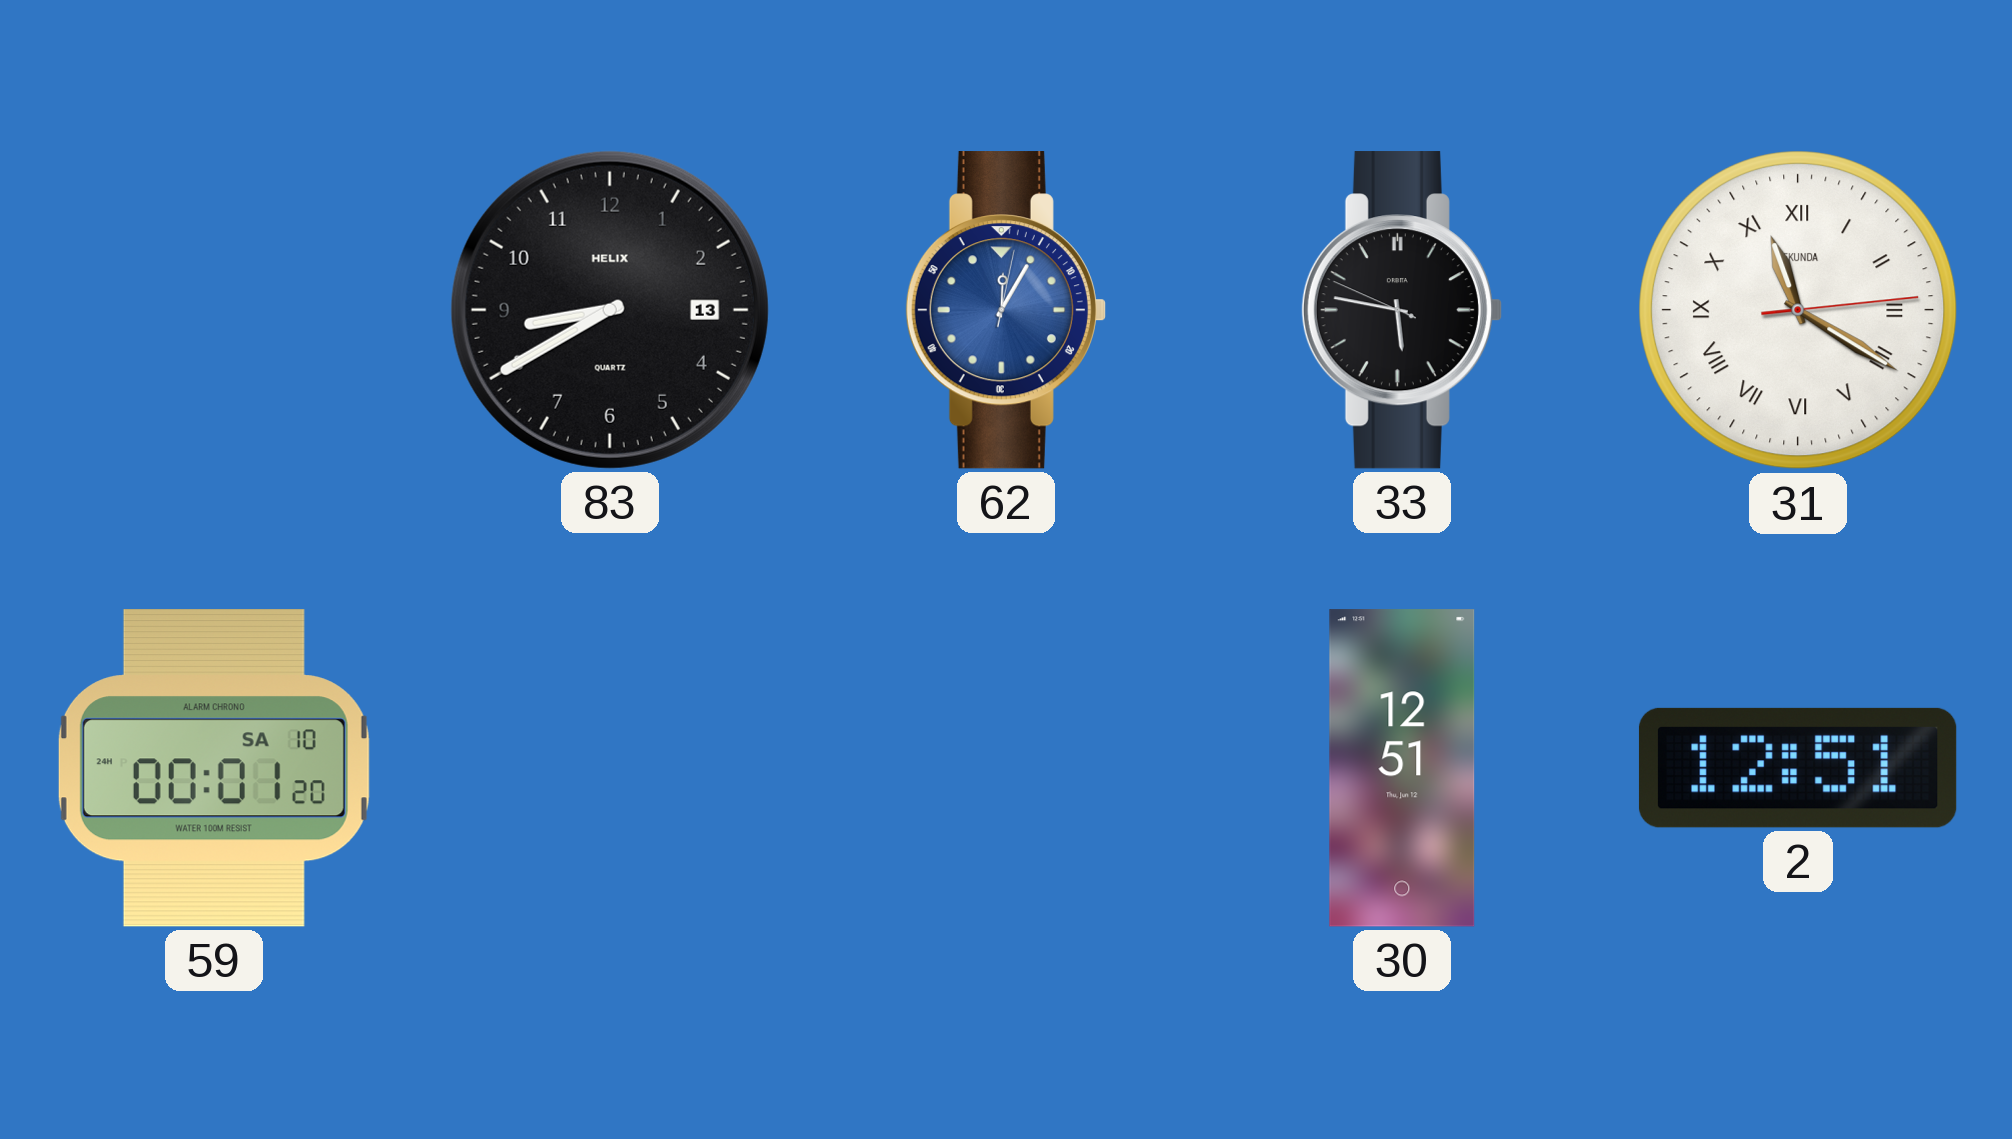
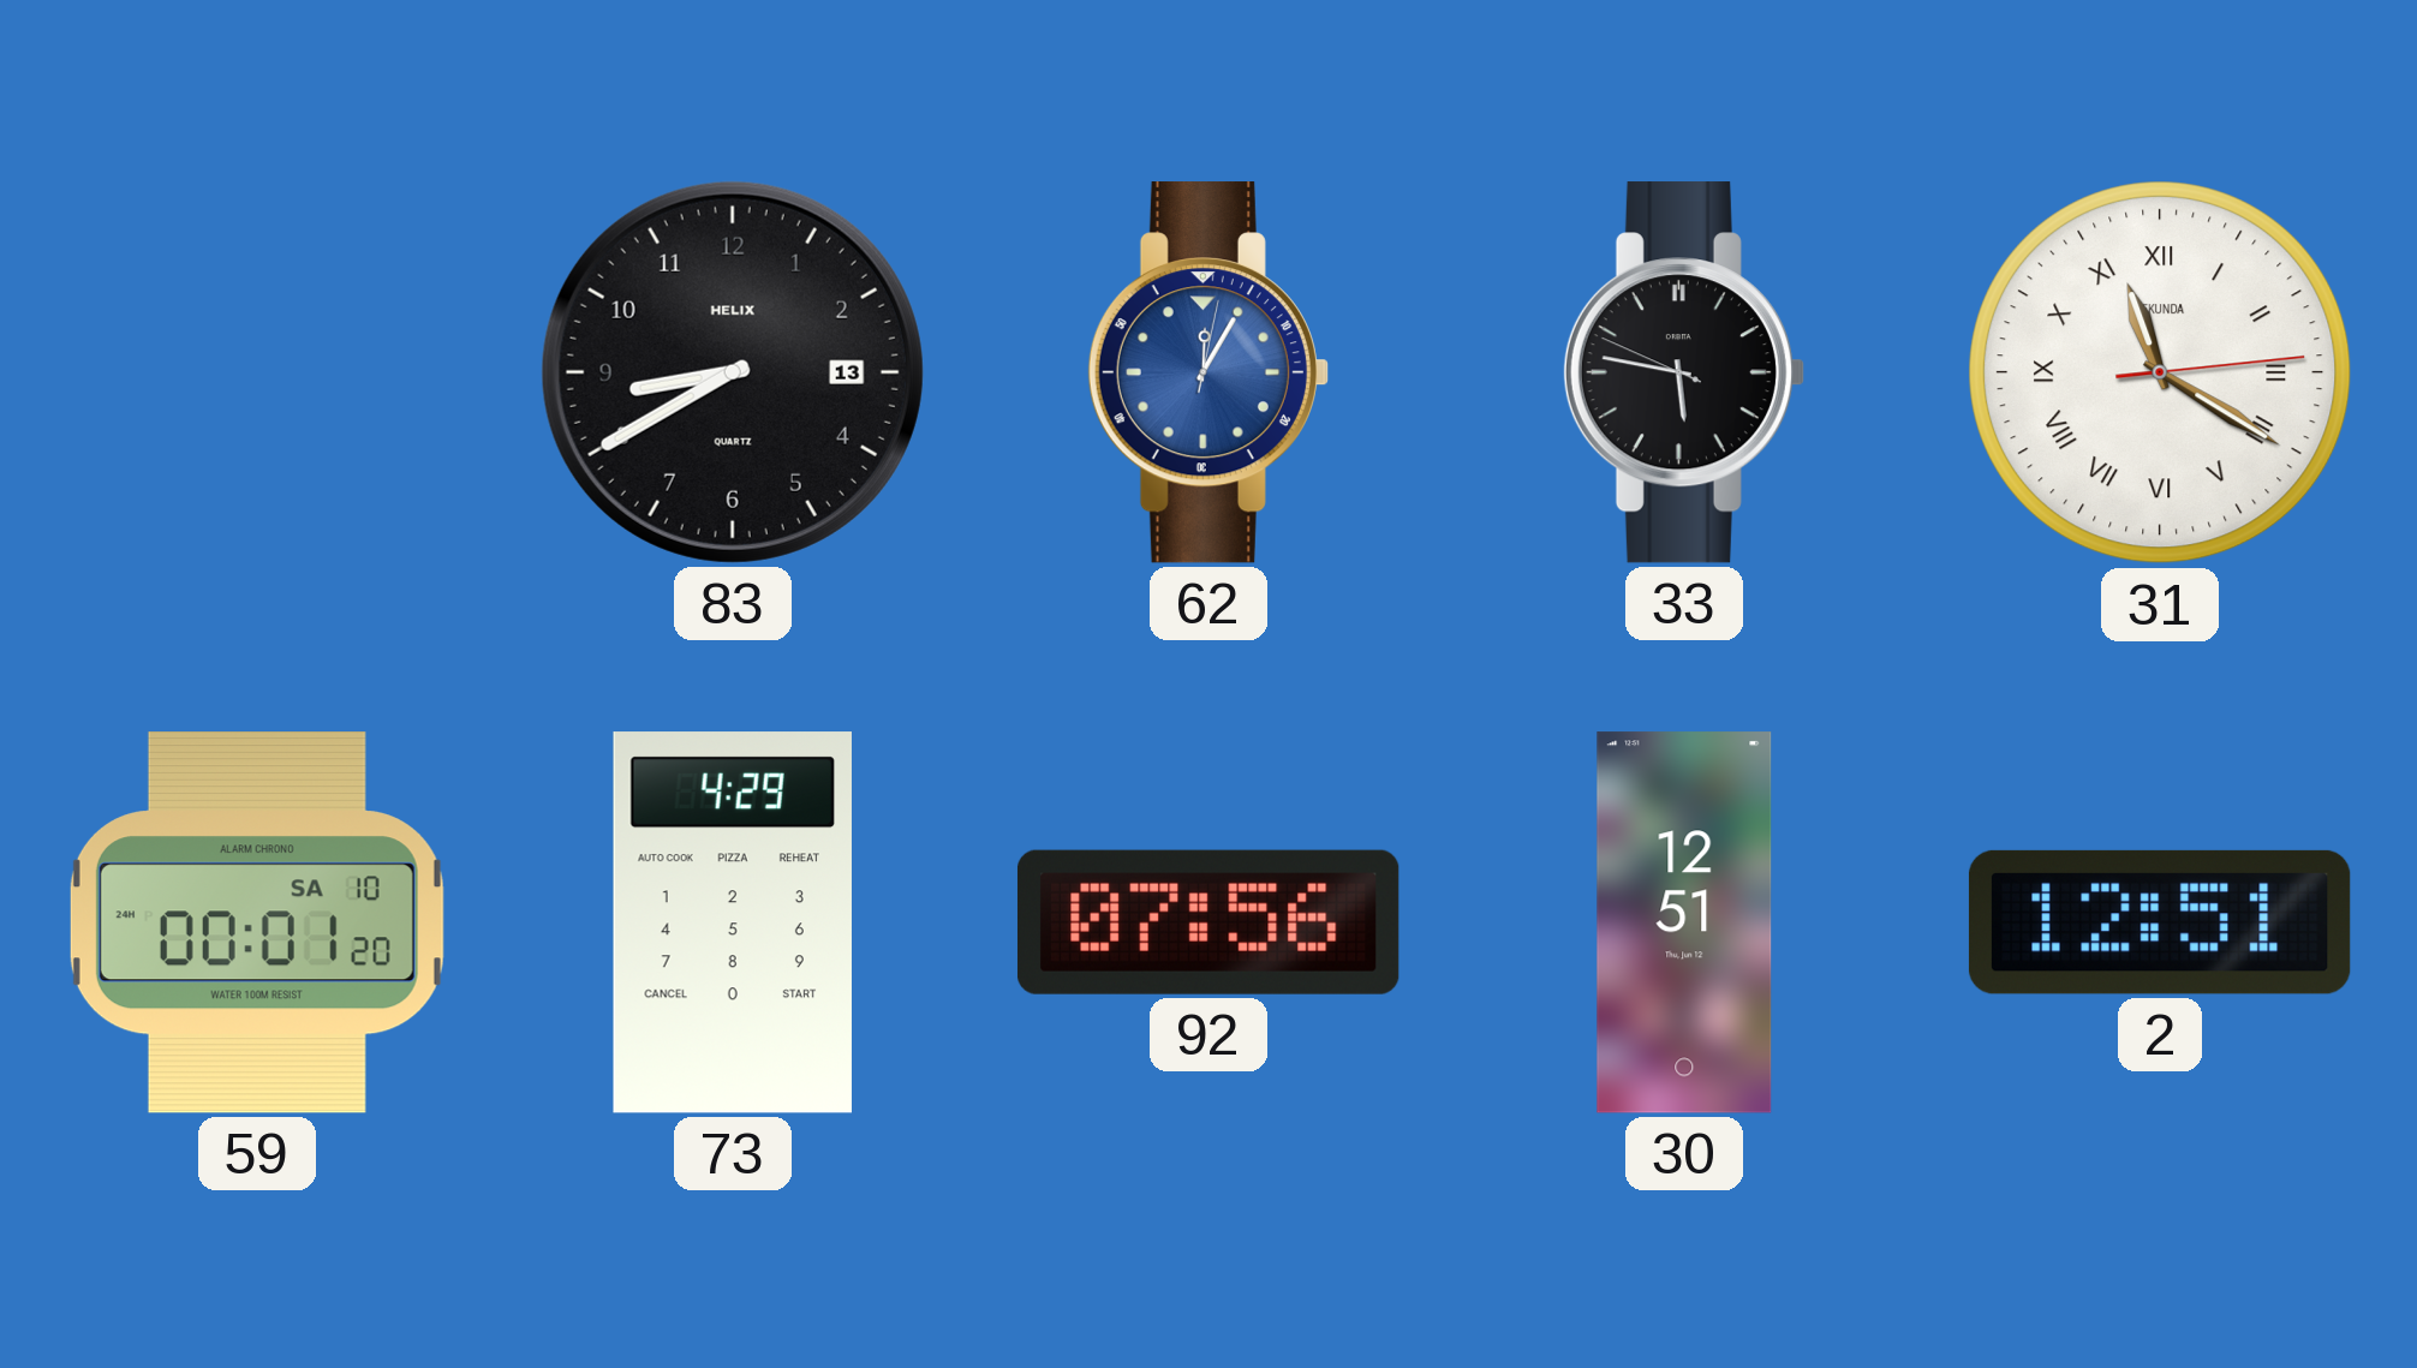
73: none -> 4:29 (733, 922)
92: none -> 07:56 (1208, 922)
